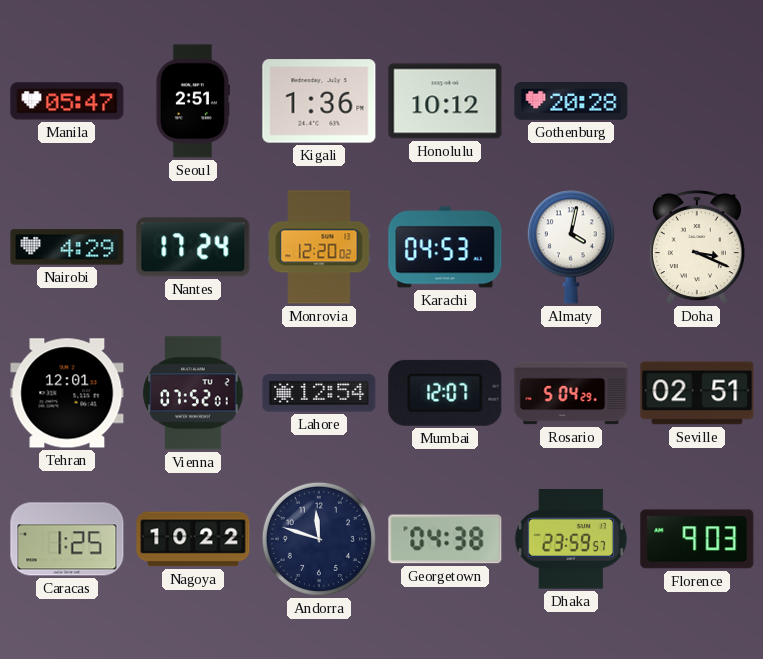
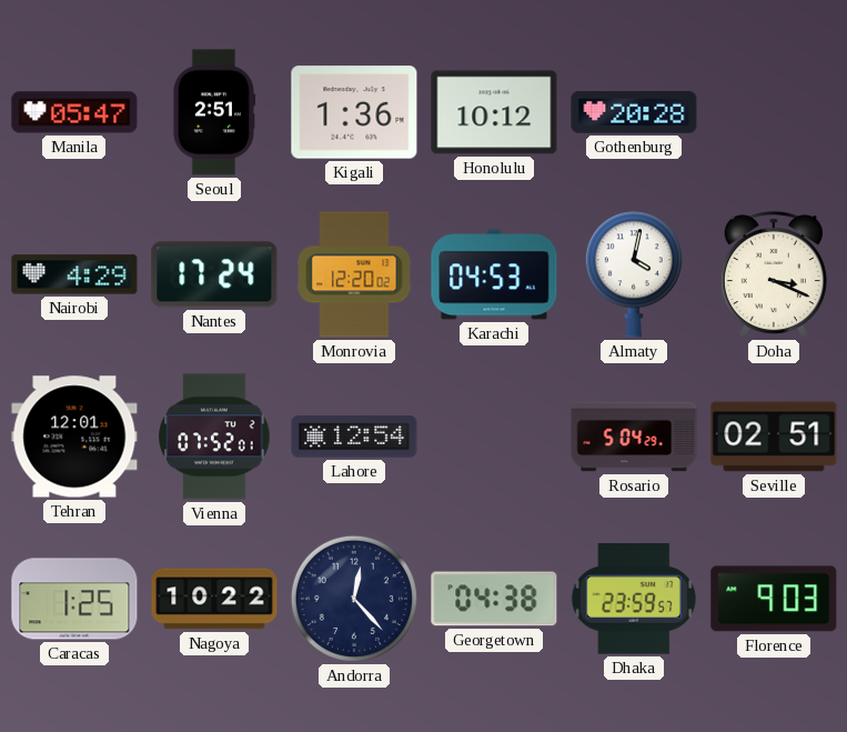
Mumbai: 12:07 -> none (445, 393)
Andorra: 11:48 -> 12:23 (354, 599)
